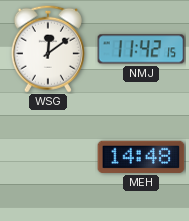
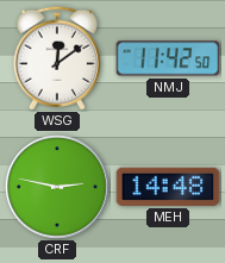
NMJ: 11:42:15 -> 11:42:50 (168, 58)
CRF: none -> 2:47 (58, 188)
